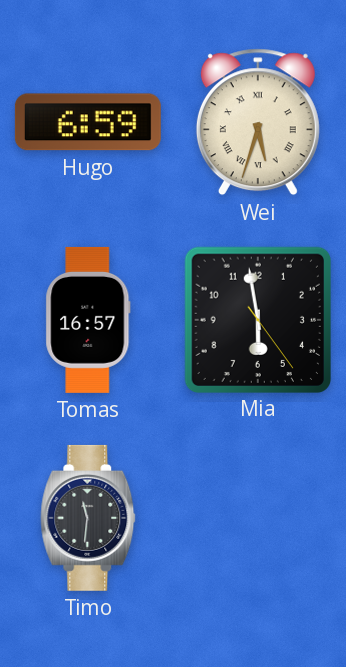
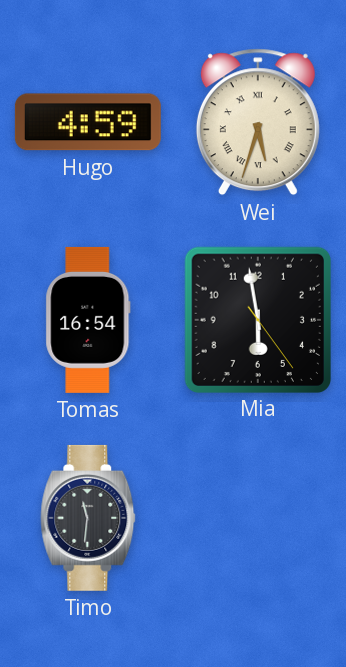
Hugo: 6:59 -> 4:59 (88, 122)
Tomas: 16:57 -> 16:54 (88, 320)
